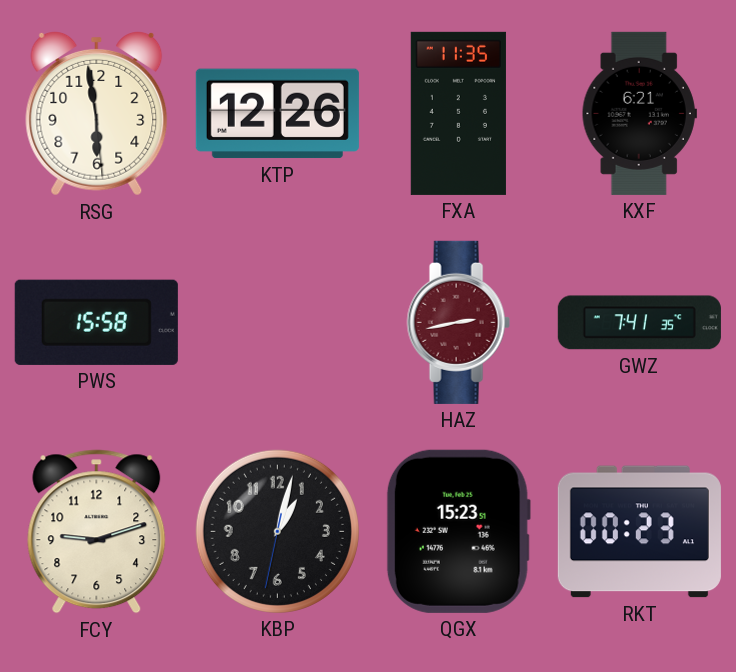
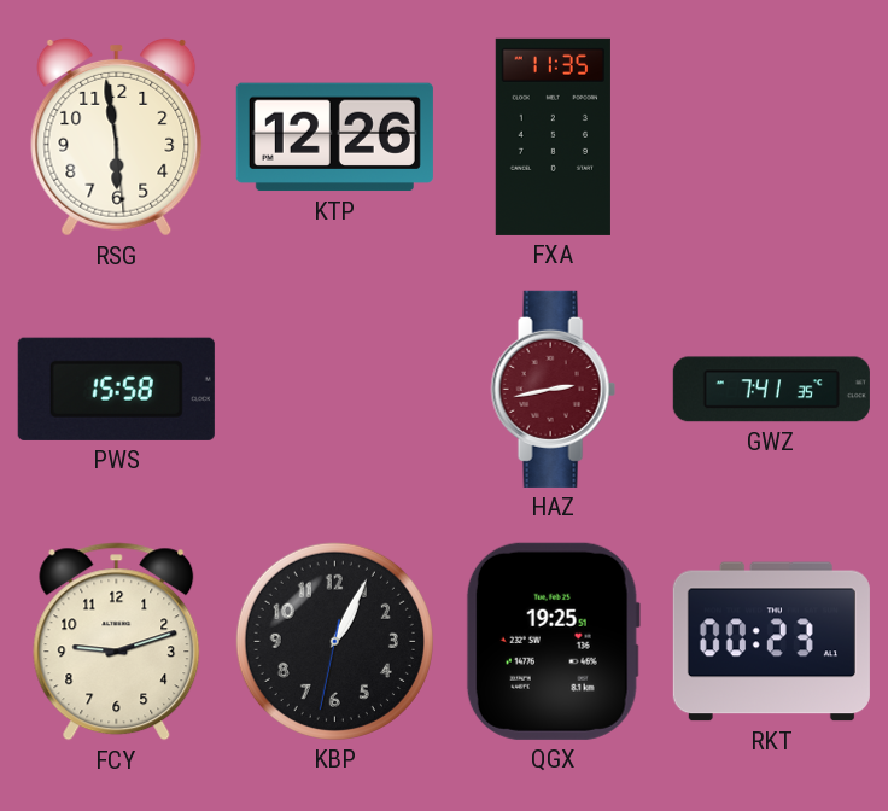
KXF: 6:21 -> none (639, 113)
KBP: 1:02 -> 1:04 (334, 641)
QGX: 15:23 -> 19:25 (553, 641)
